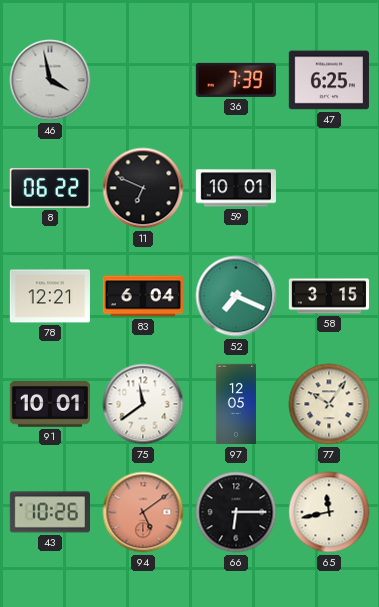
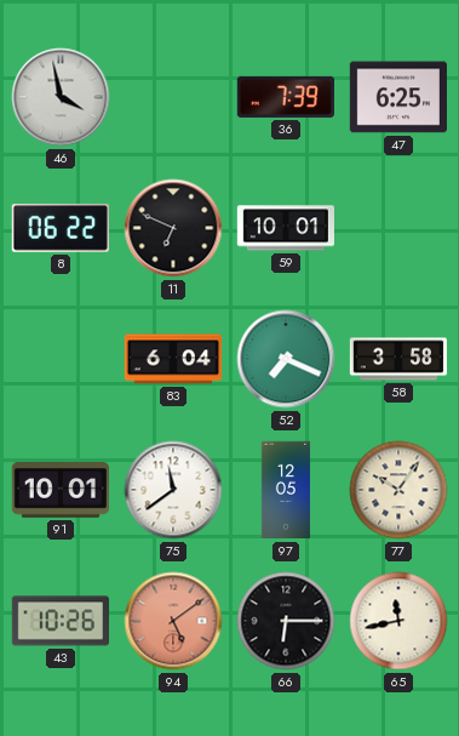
78: 12:21 -> none (49, 296)
58: 3:15 -> 3:58 (397, 359)
